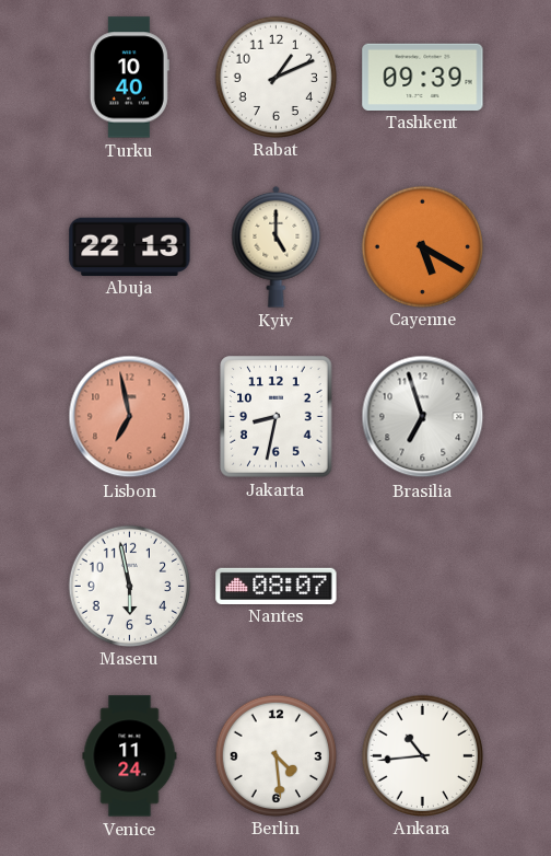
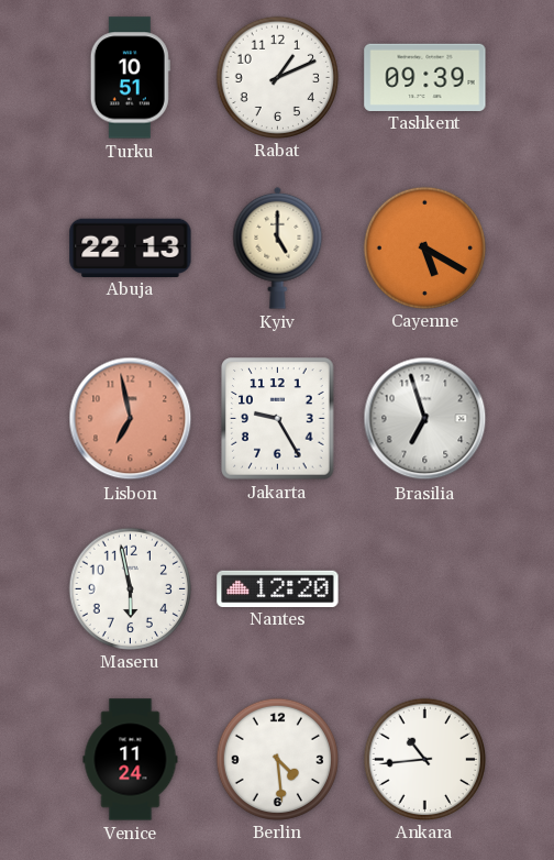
Turku: 10:40 -> 10:51 (130, 78)
Jakarta: 8:32 -> 9:25 (278, 419)
Nantes: 08:07 -> 12:20 (278, 588)
